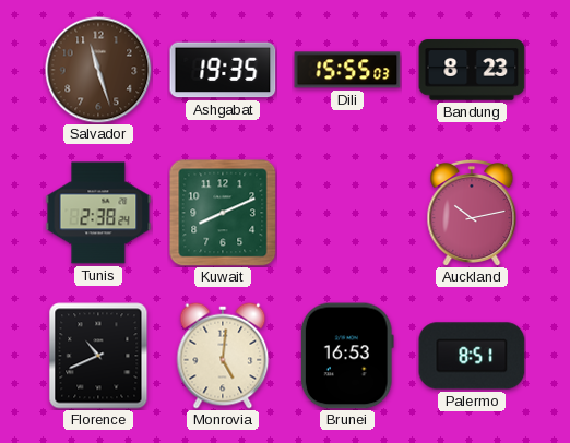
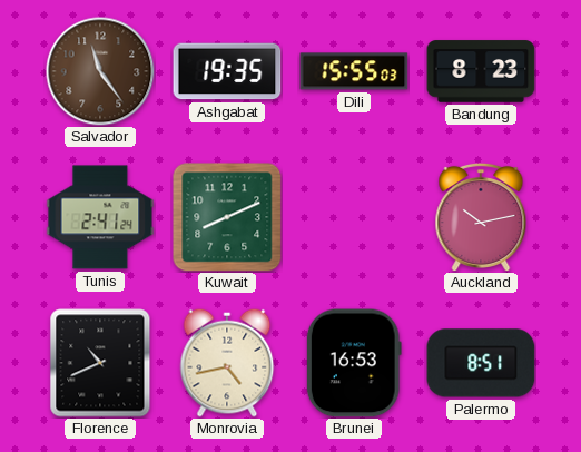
Salvador: 11:27 -> 11:24 (100, 71)
Tunis: 2:38 -> 2:41 (100, 217)
Monrovia: 5:01 -> 4:43 (227, 363)
